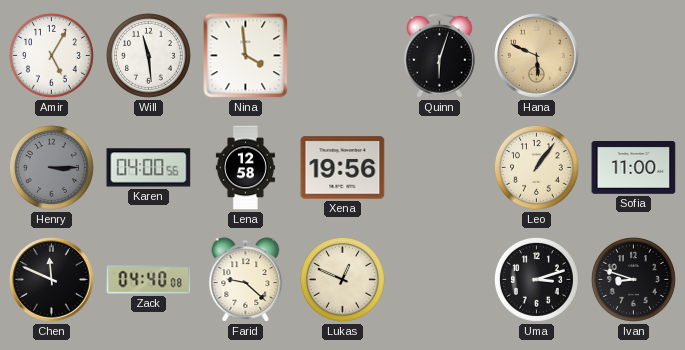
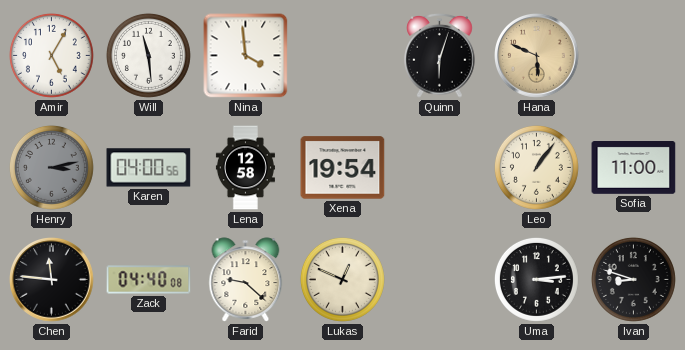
Henry: 3:15 -> 3:13 (51, 167)
Xena: 19:56 -> 19:54 (343, 168)
Chen: 11:49 -> 11:46 (52, 280)
Uma: 3:12 -> 3:14 (536, 279)
